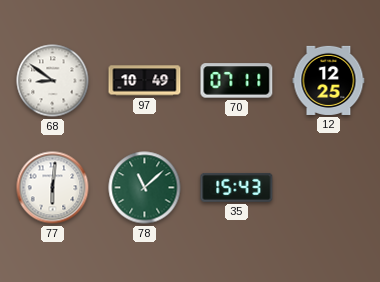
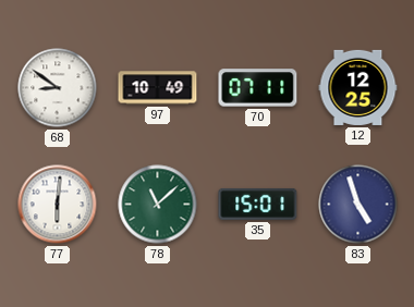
35: 15:43 -> 15:01 (258, 204)
83: none -> 4:57 (358, 205)
